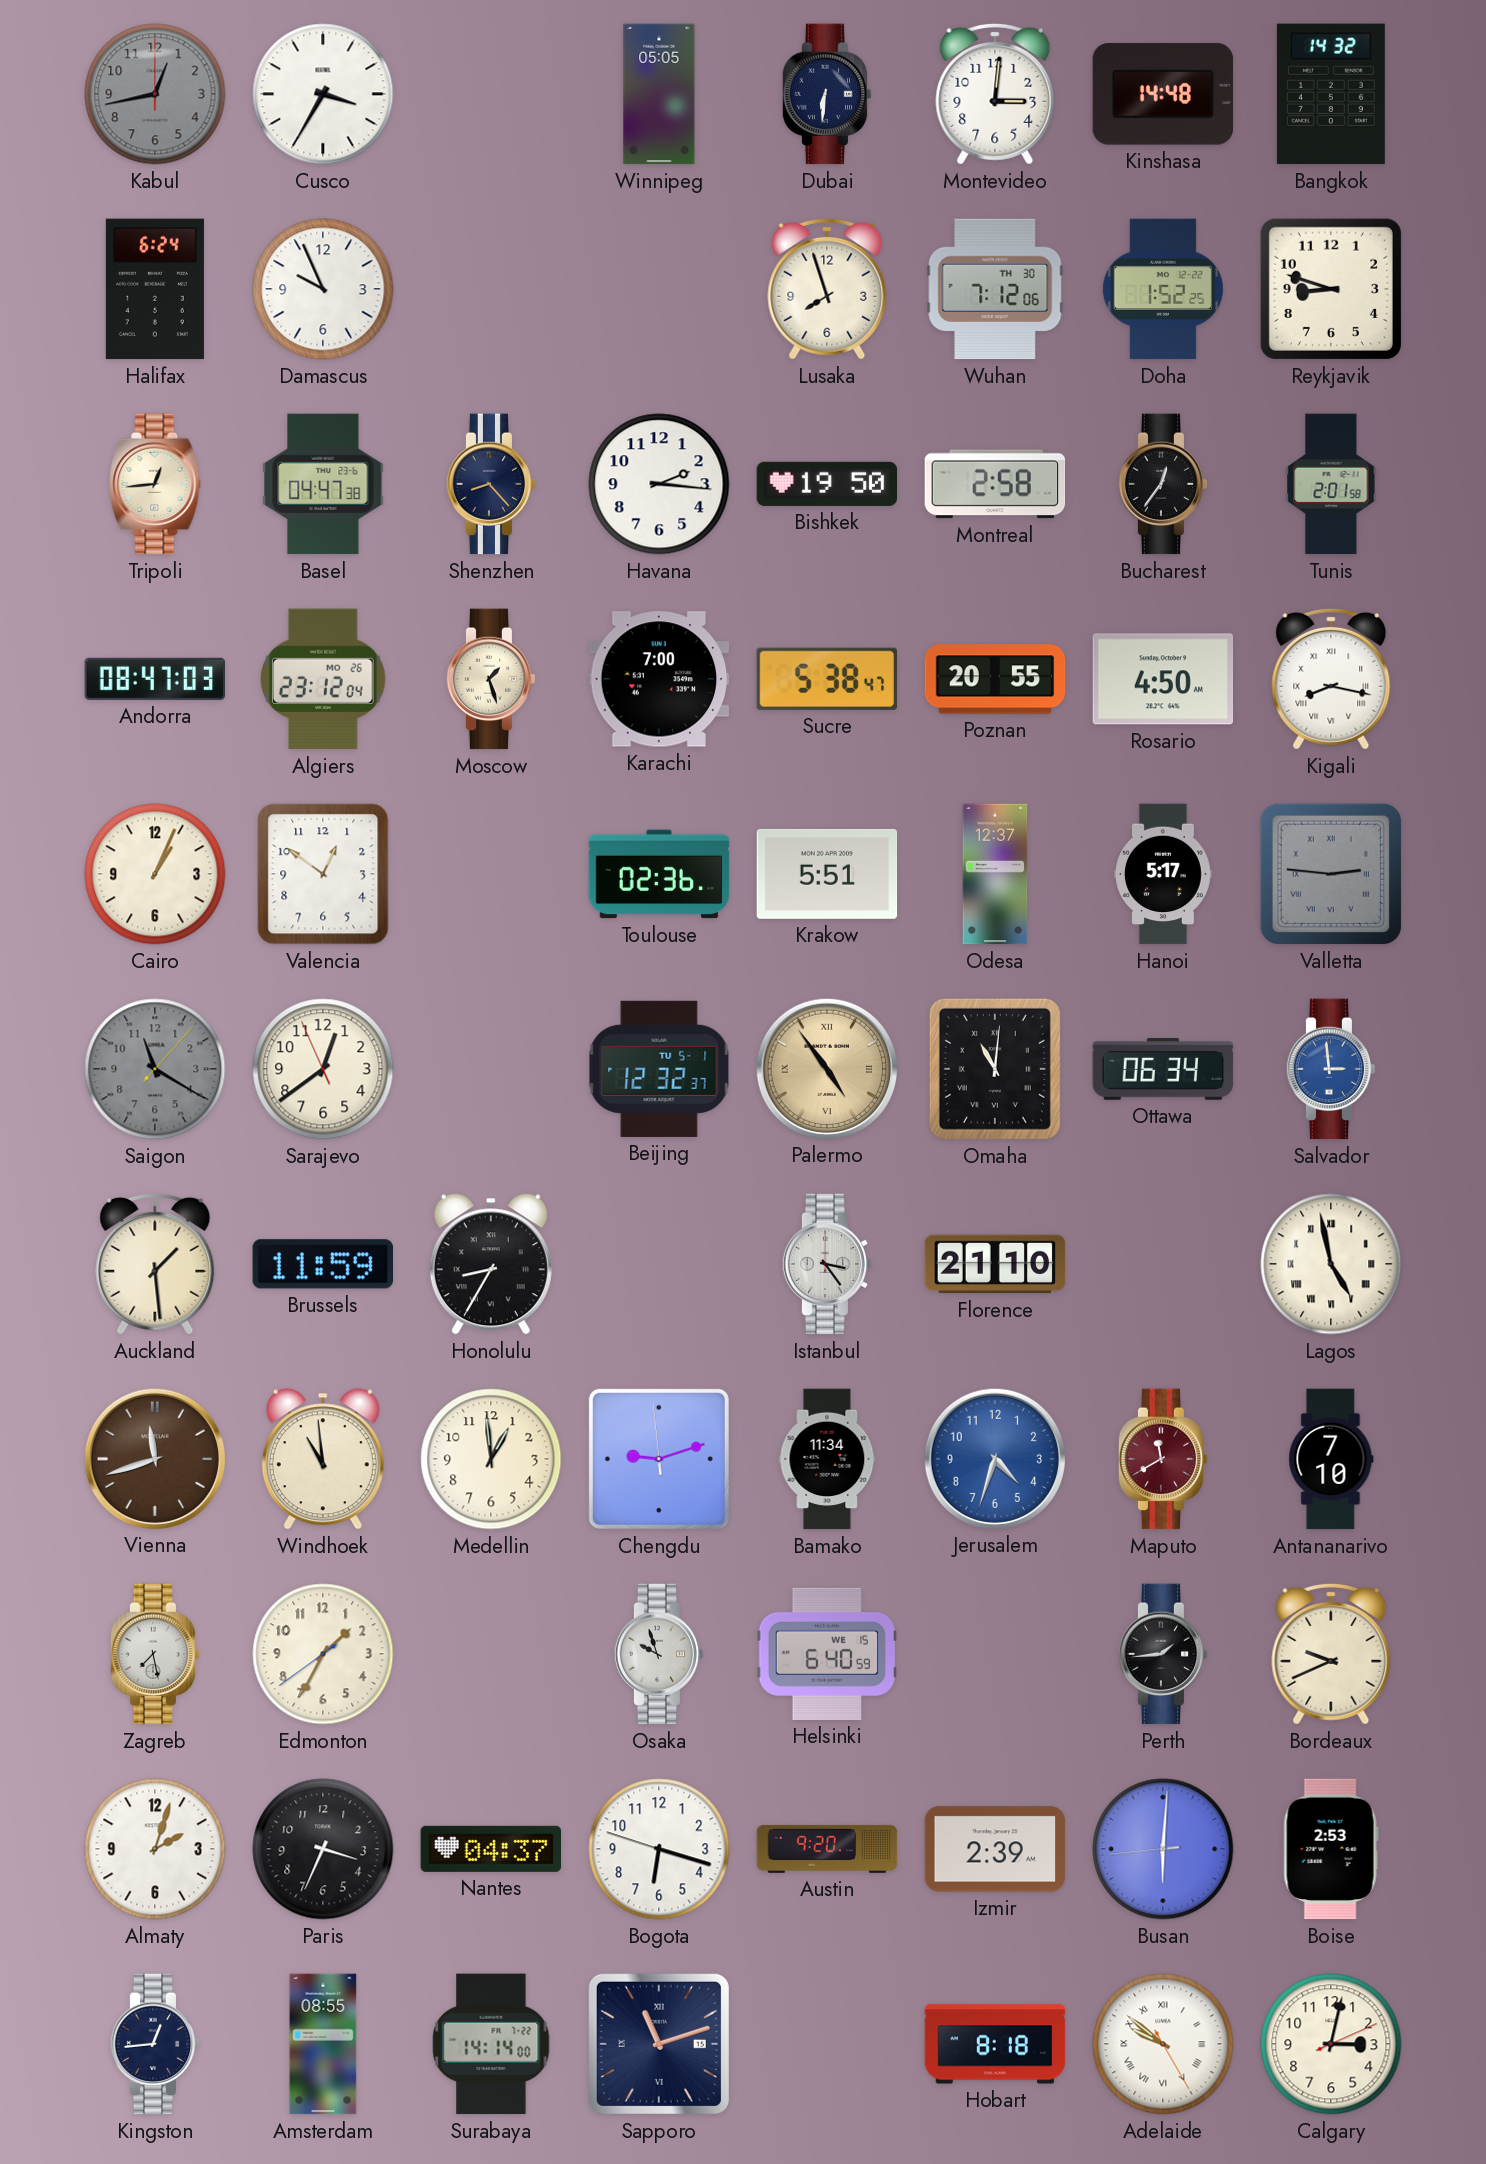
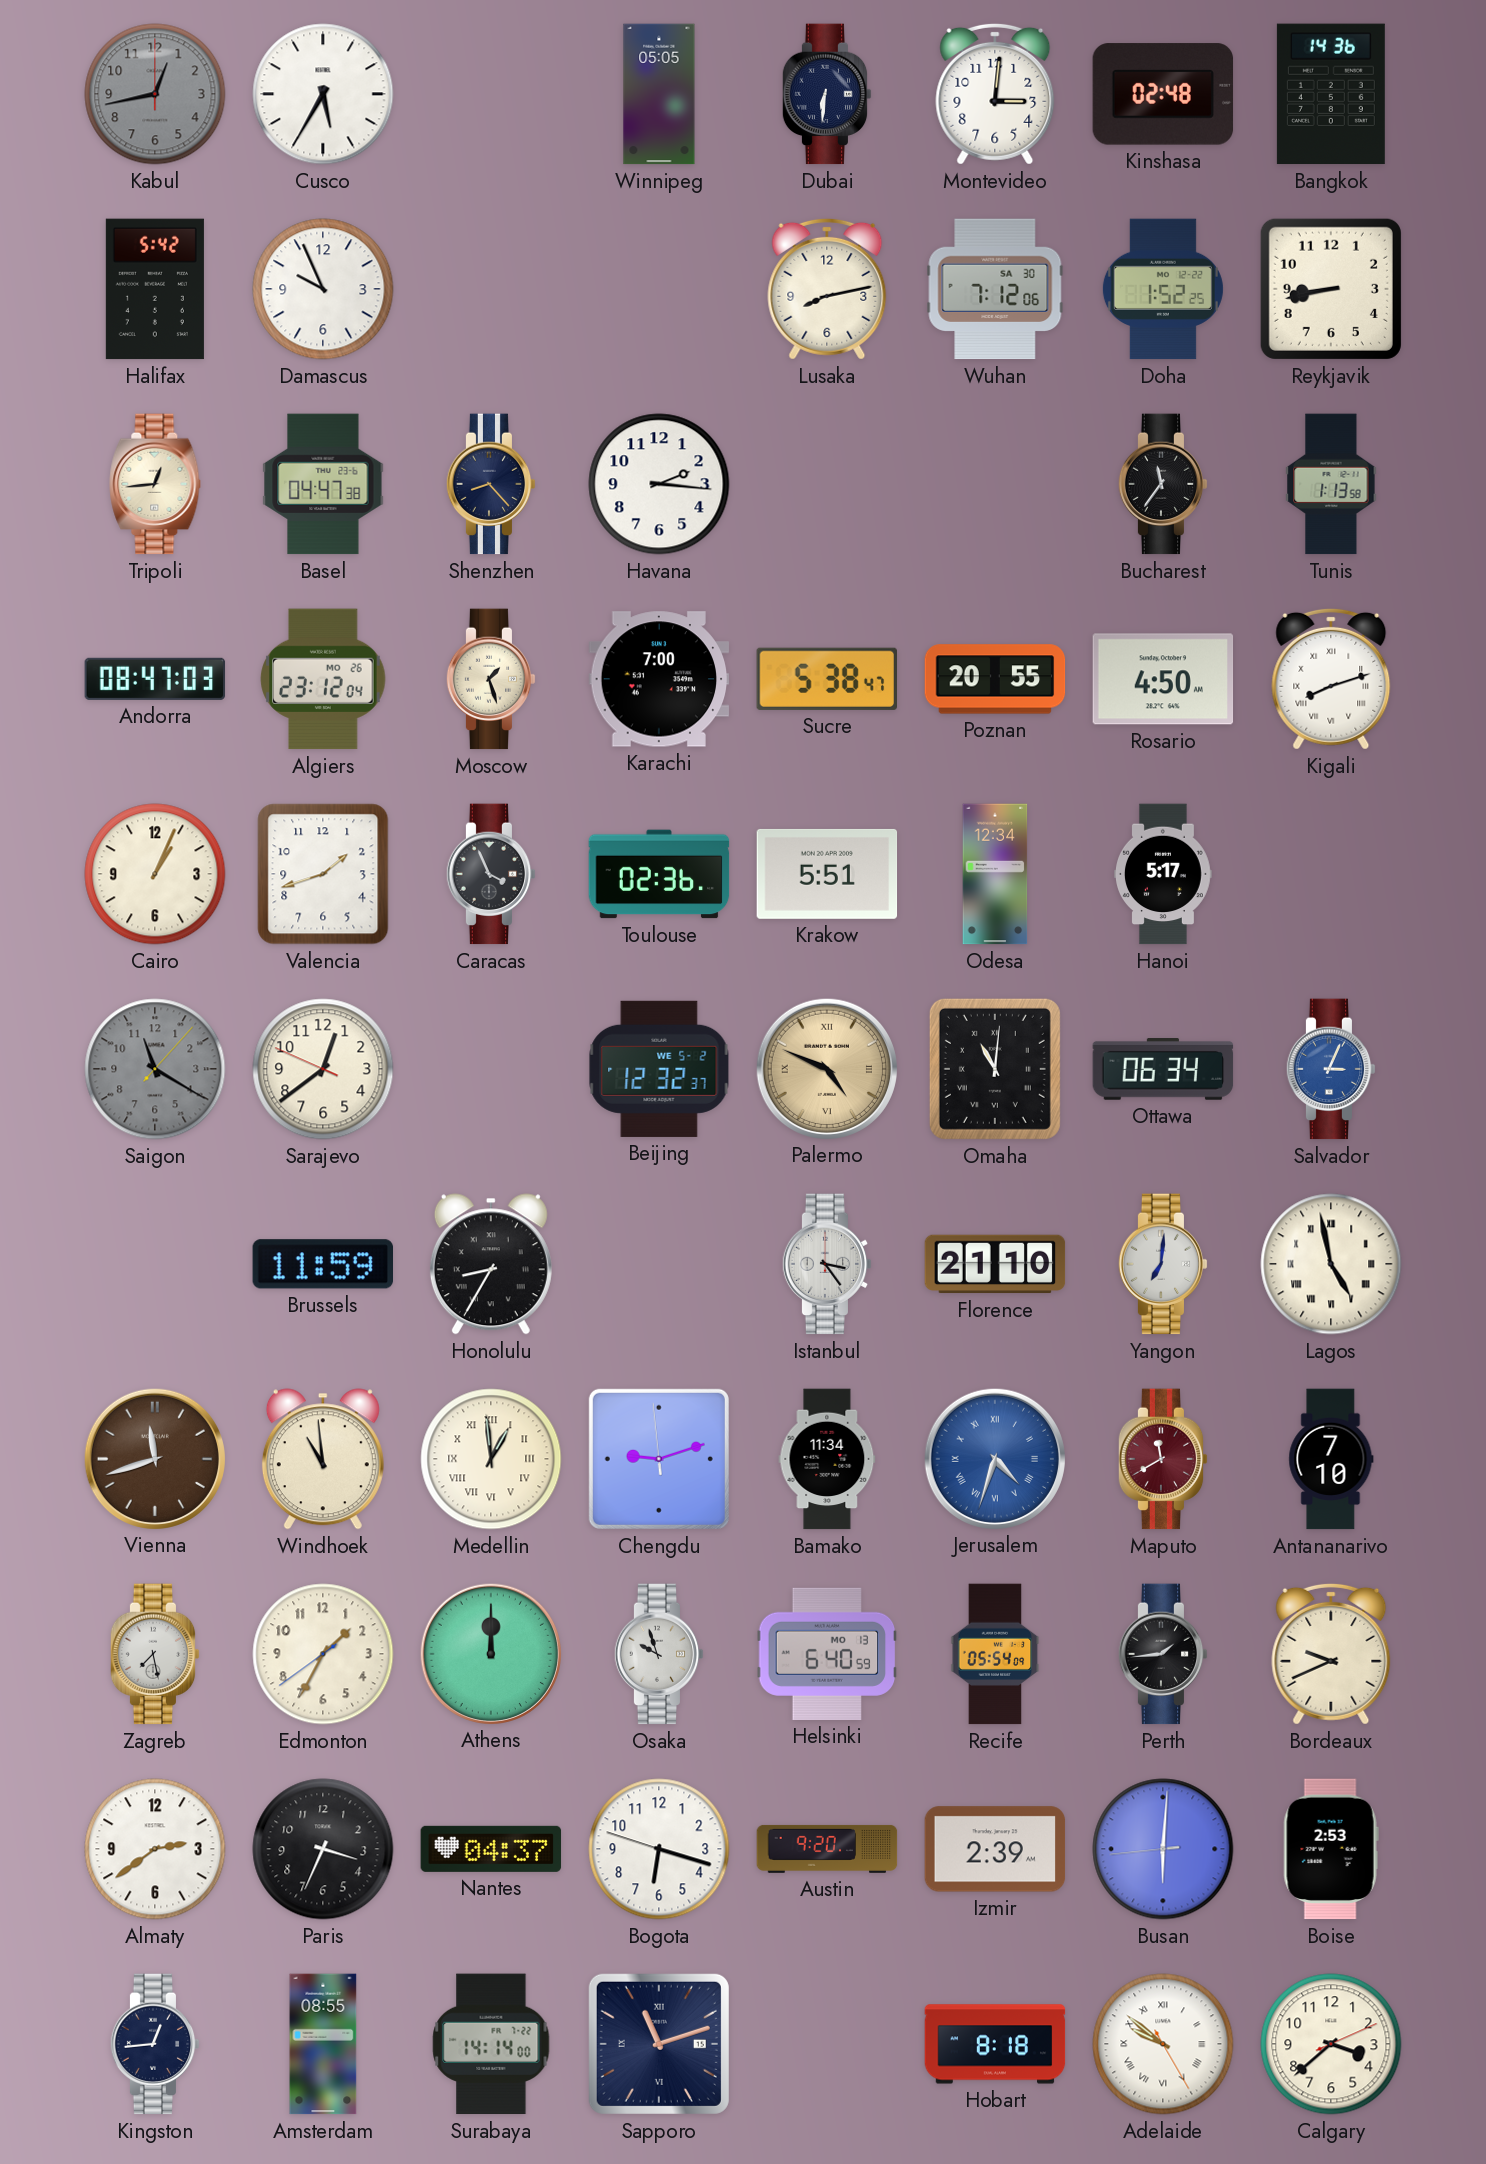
Cusco: 3:35 -> 5:35 (323, 94)
Kinshasa: 14:48 -> 02:48 (1163, 94)
Bangkok: 14:32 -> 14:36 (1331, 94)
Halifax: 6:24 -> 5:42 (155, 289)
Lusaka: 7:57 -> 8:13 (827, 289)
Wuhan date: TH 30 -> SA 30 (995, 289)
Reykjavik: 8:48 -> 8:43 (1331, 289)
Bishkek: 19:50 -> none (827, 484)
Montreal: 2:58 -> none (995, 484)
Bucharest: 12:36 -> 11:36 (1163, 484)
Tunis: 2:01 -> 1:13 (1331, 484)
Kigali: 8:17 -> 8:12 (1331, 679)
Valencia: 12:51 -> 1:42 (323, 874)
Caracas: none -> 3:56 (491, 874)
Odesa: 12:37 -> 12:34 (995, 874)
Valletta: 2:46 -> none (1331, 874)
Sarajevo: 12:38:56 -> 12:38:49 (323, 1069)
Beijing date: TU 5-1 -> WE 5-2 (659, 1069)
Palermo: 4:54 -> 4:49 (826, 1068)
Salvador: 2:59 -> 3:04 (1331, 1069)
Auckland: 1:29 -> none (155, 1264)
Yangon: none -> 7:01 (1163, 1264)
Medellin numerals: Arabic -> Roman (491, 1459)
Jerusalem numerals: Arabic -> Roman (994, 1458)
Athens: none -> 12:00 (490, 1653)
Helsinki date: WE 15 -> MO 13 (827, 1654)
Recife: none -> 05:54 (995, 1654)
Almaty: 2:03 -> 2:39 (155, 1849)
Calgary: 3:02 -> 3:38 (1331, 2044)
